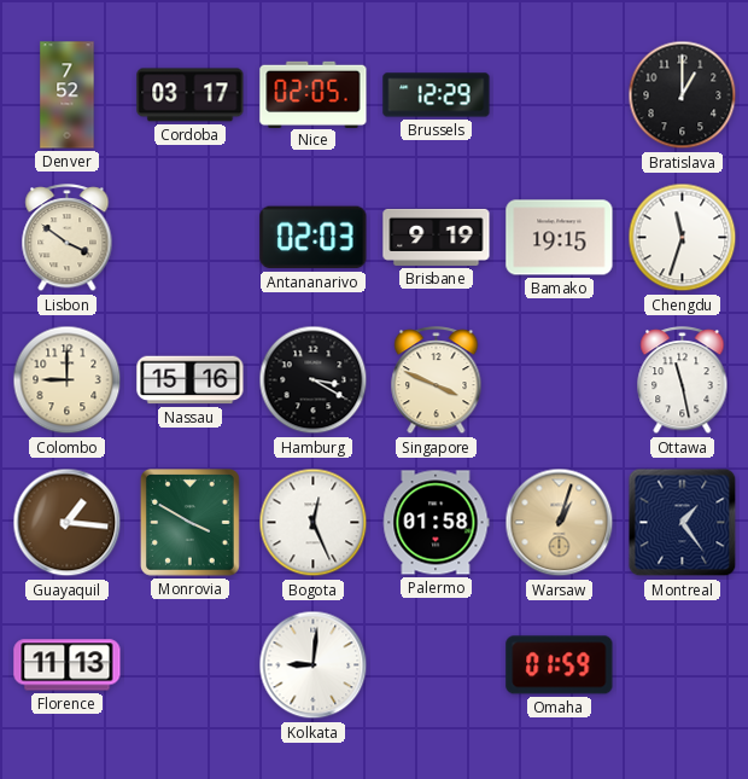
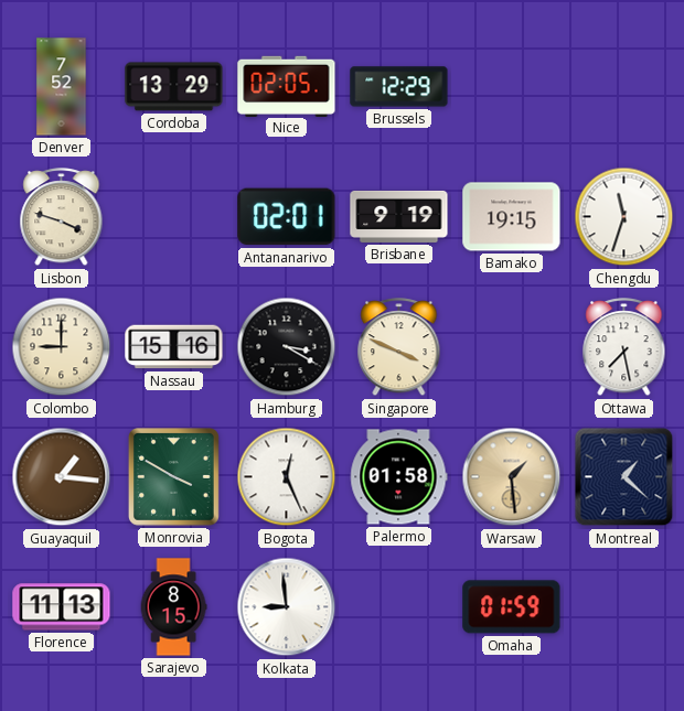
Cordoba: 03:17 -> 13:29 (174, 87)
Bratislava: 1:00 -> none (683, 95)
Lisbon: 3:51 -> 3:48 (62, 217)
Antananarivo: 02:03 -> 02:01 (287, 217)
Ottawa: 11:28 -> 7:28 (624, 347)
Warsaw: 1:03 -> 1:29 (512, 477)
Montreal: 1:24 -> 1:22 (624, 477)
Sarajevo: none -> 8:15 (173, 607)
Kolkata: 9:01 -> 8:59 (287, 607)
